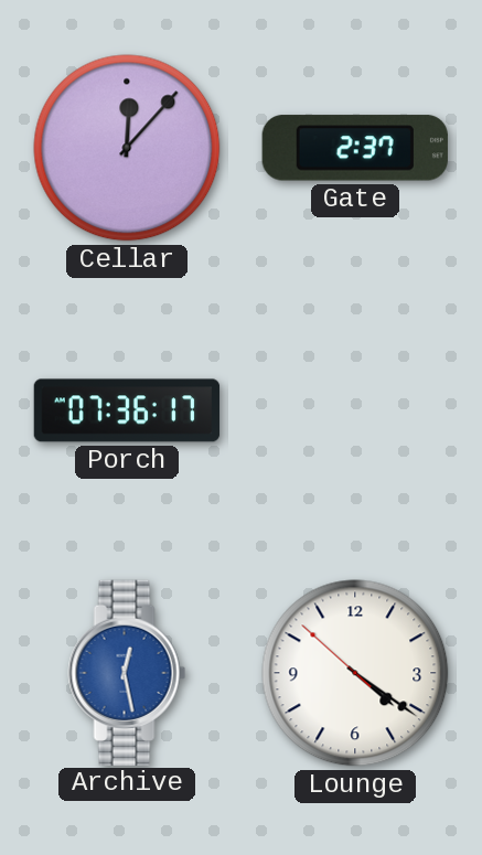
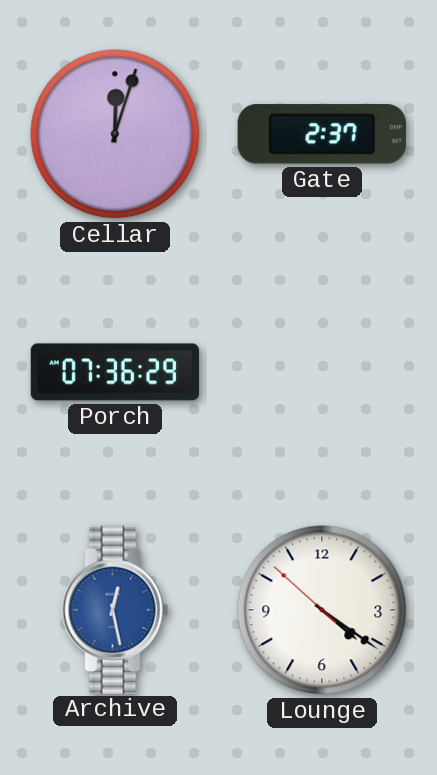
Cellar: 12:07 -> 12:03 (115, 134)
Porch: 07:36:17 -> 07:36:29 (115, 372)
